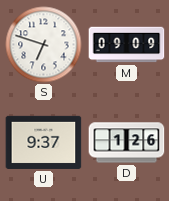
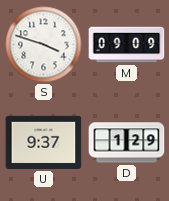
S: 6:48 -> 3:48 (44, 45)
D: 1:26 -> 1:29 (127, 143)
